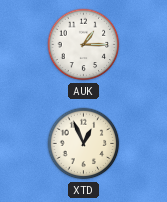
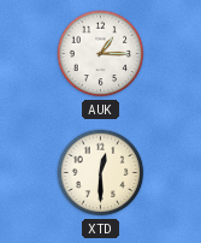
XTD: 12:56 -> 12:30 (101, 173)
